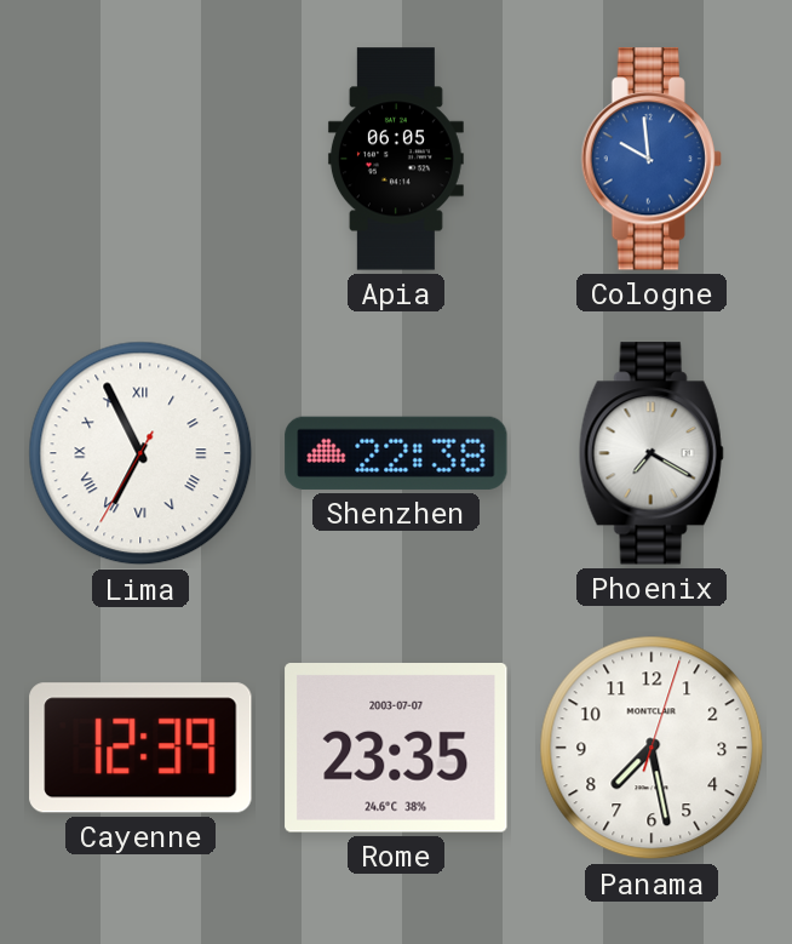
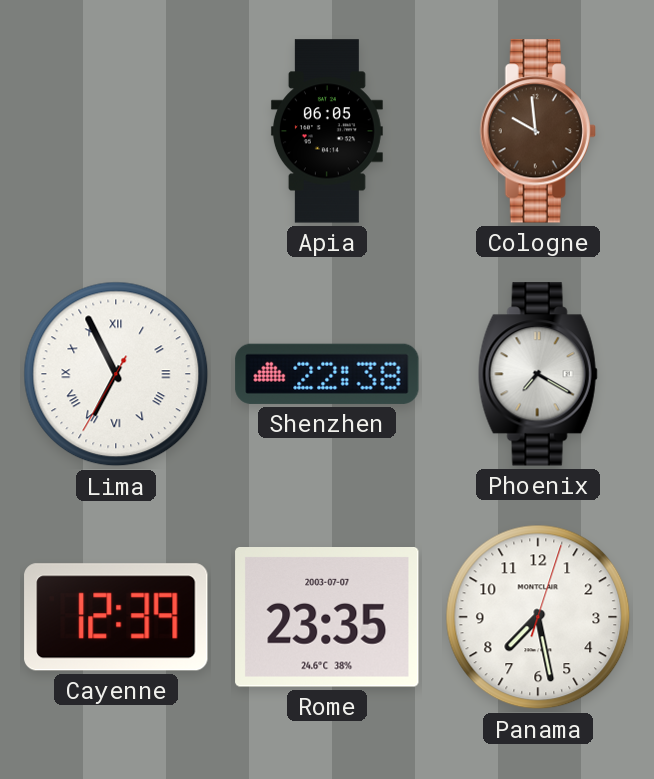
Cologne dial: blue -> brown (538, 131)
